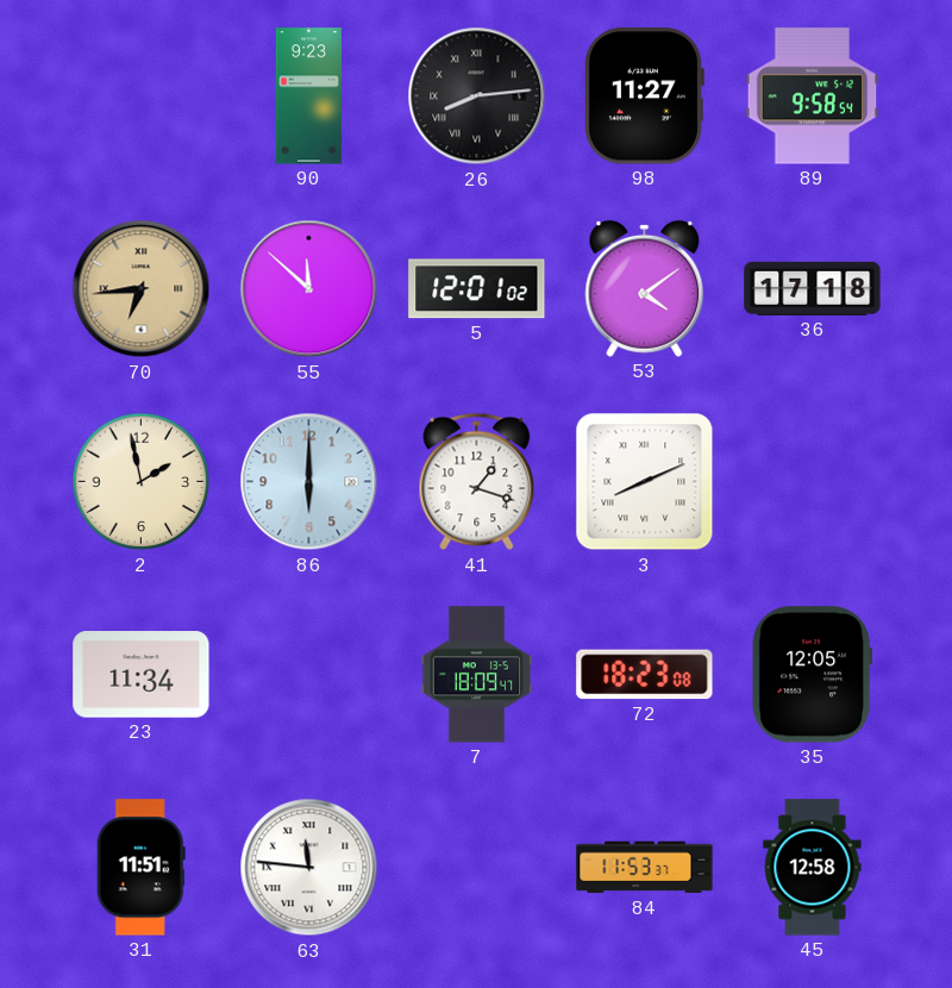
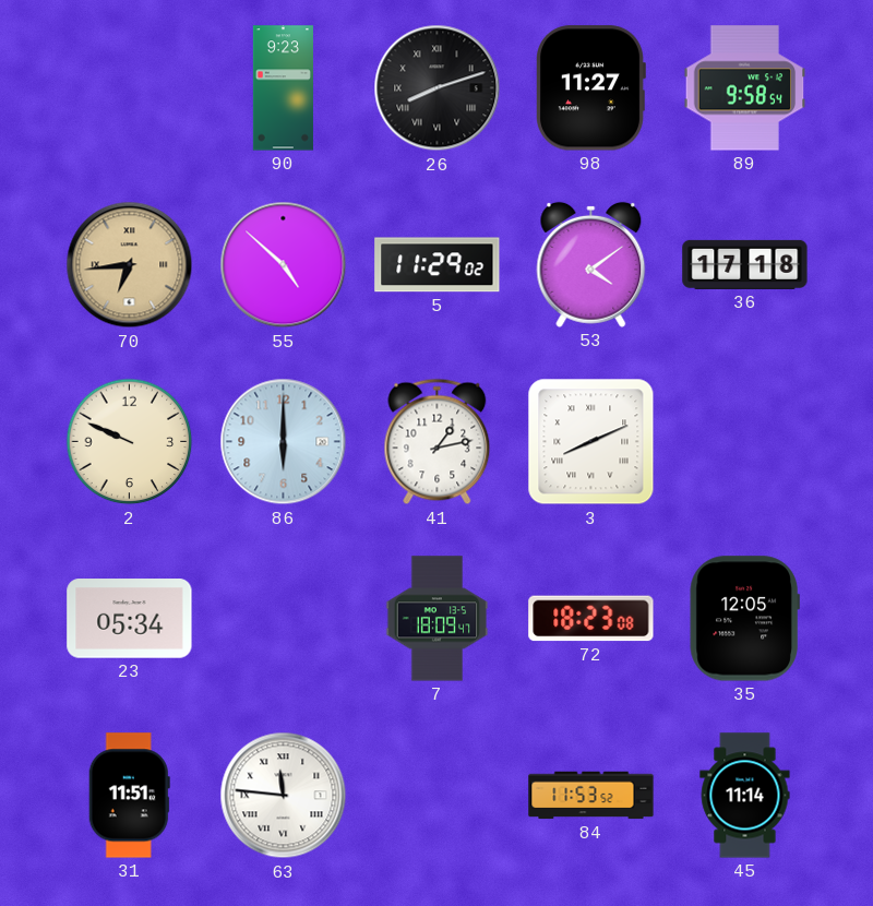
26: 8:14 -> 8:12 (438, 88)
55: 11:52 -> 4:52 (284, 265)
5: 12:01 -> 11:29 (438, 265)
2: 1:58 -> 9:49 (130, 442)
41: 1:18 -> 1:13 (438, 442)
23: 11:34 -> 05:34 (130, 619)
84: 11:53:37 -> 11:53:52 (591, 796)
45: 12:58 -> 11:14 (745, 796)
